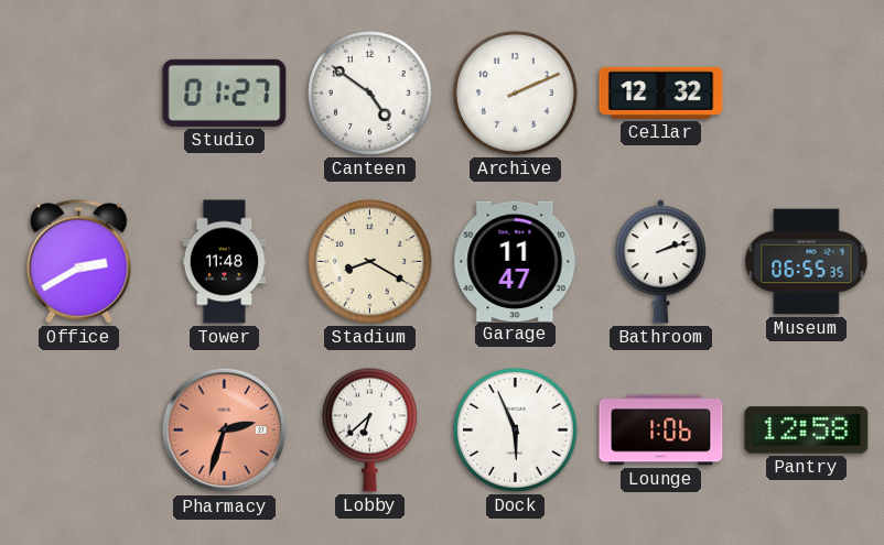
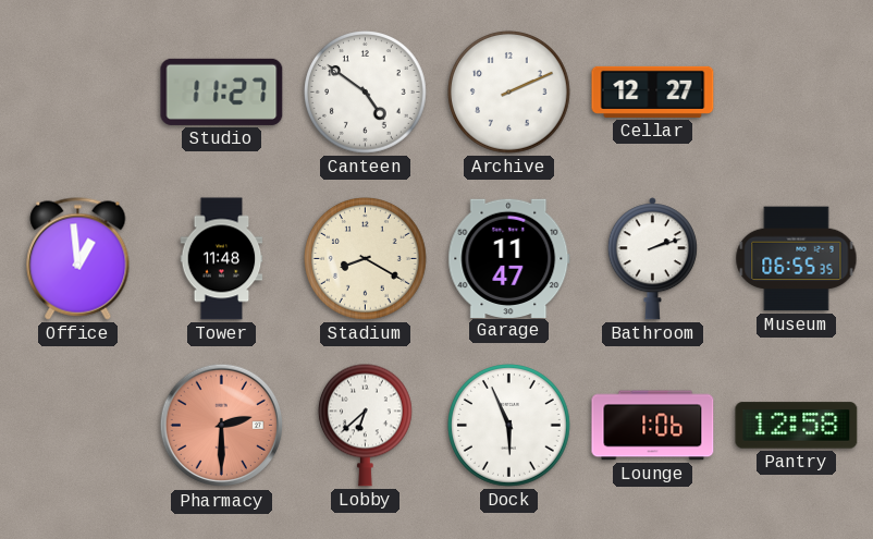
Studio: 01:27 -> 11:27 (222, 91)
Cellar: 12:32 -> 12:27 (653, 91)
Office: 2:40 -> 12:59 (78, 259)
Pharmacy: 2:33 -> 2:30 (222, 426)
